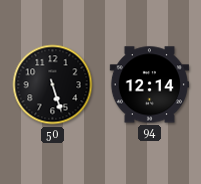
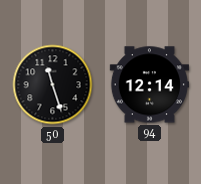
50: 5:27 -> 11:27 (53, 85)
